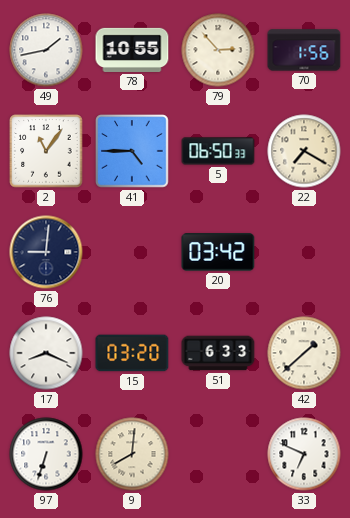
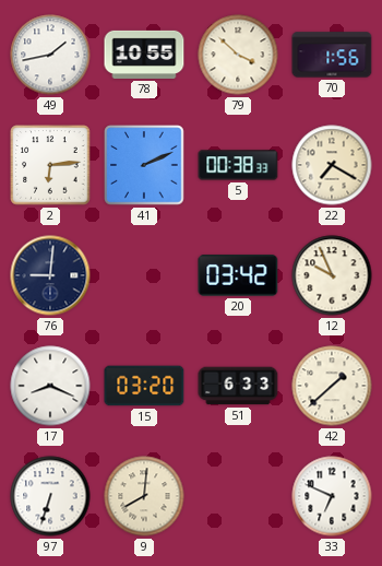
79: 2:53 -> 3:52 (238, 55)
2: 11:06 -> 6:14 (50, 165)
41: 4:45 -> 2:11 (144, 165)
5: 06:50 -> 00:38 (238, 165)
12: none -> 9:56 (332, 275)
